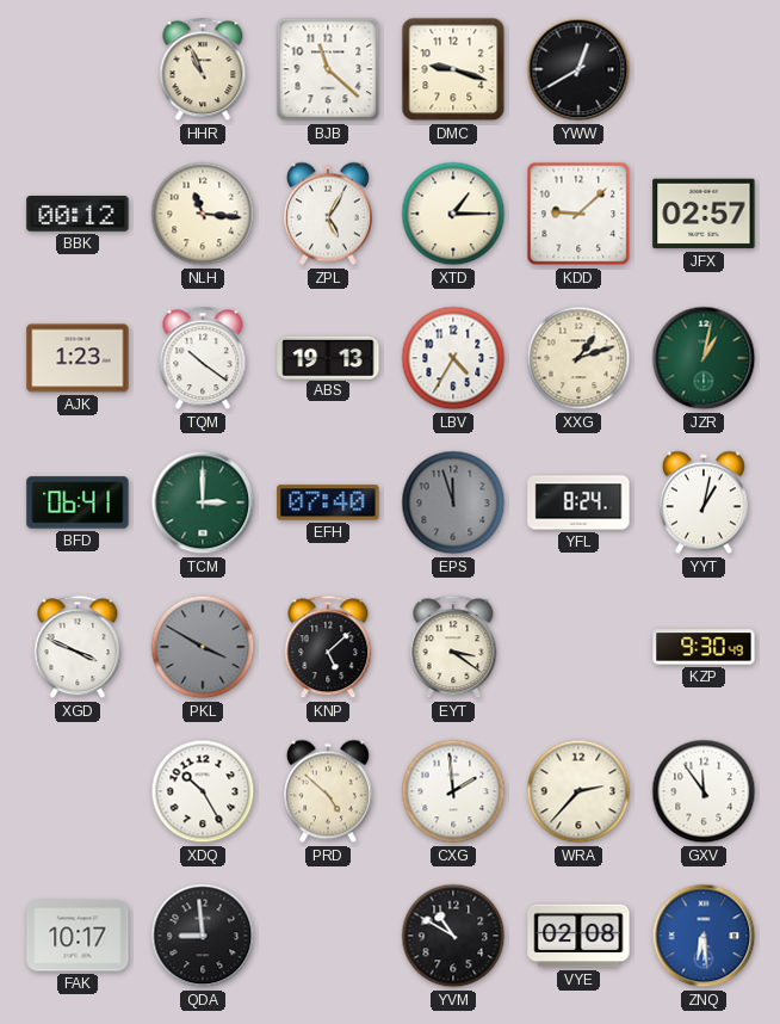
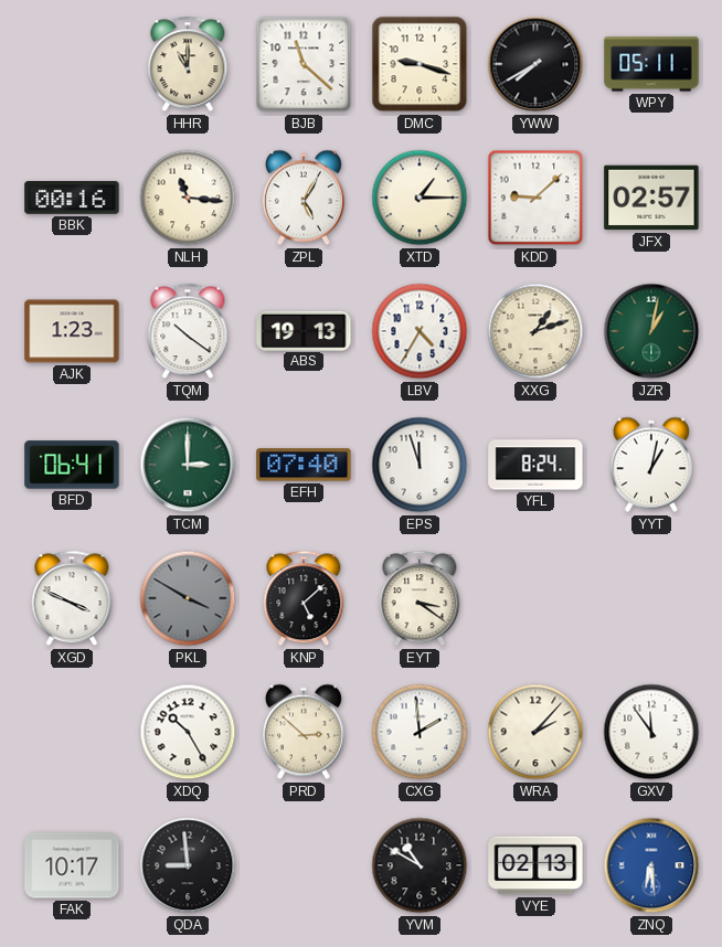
HHR: 10:56 -> 11:00 (188, 64)
YWW: 12:40 -> 7:40 (535, 64)
WPY: none -> 05:11 (651, 64)
BBK: 00:12 -> 00:16 (72, 199)
EPS dial: grey -> white (420, 465)
KZP: 9:30 -> none (704, 647)
PRD: 4:52 -> 2:52 (304, 732)
WRA: 2:37 -> 2:07 (535, 732)
VYE: 02:08 -> 02:13 (535, 865)
